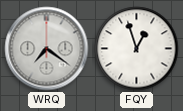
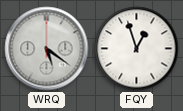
WRQ: 7:21 -> 5:21 (47, 49)
